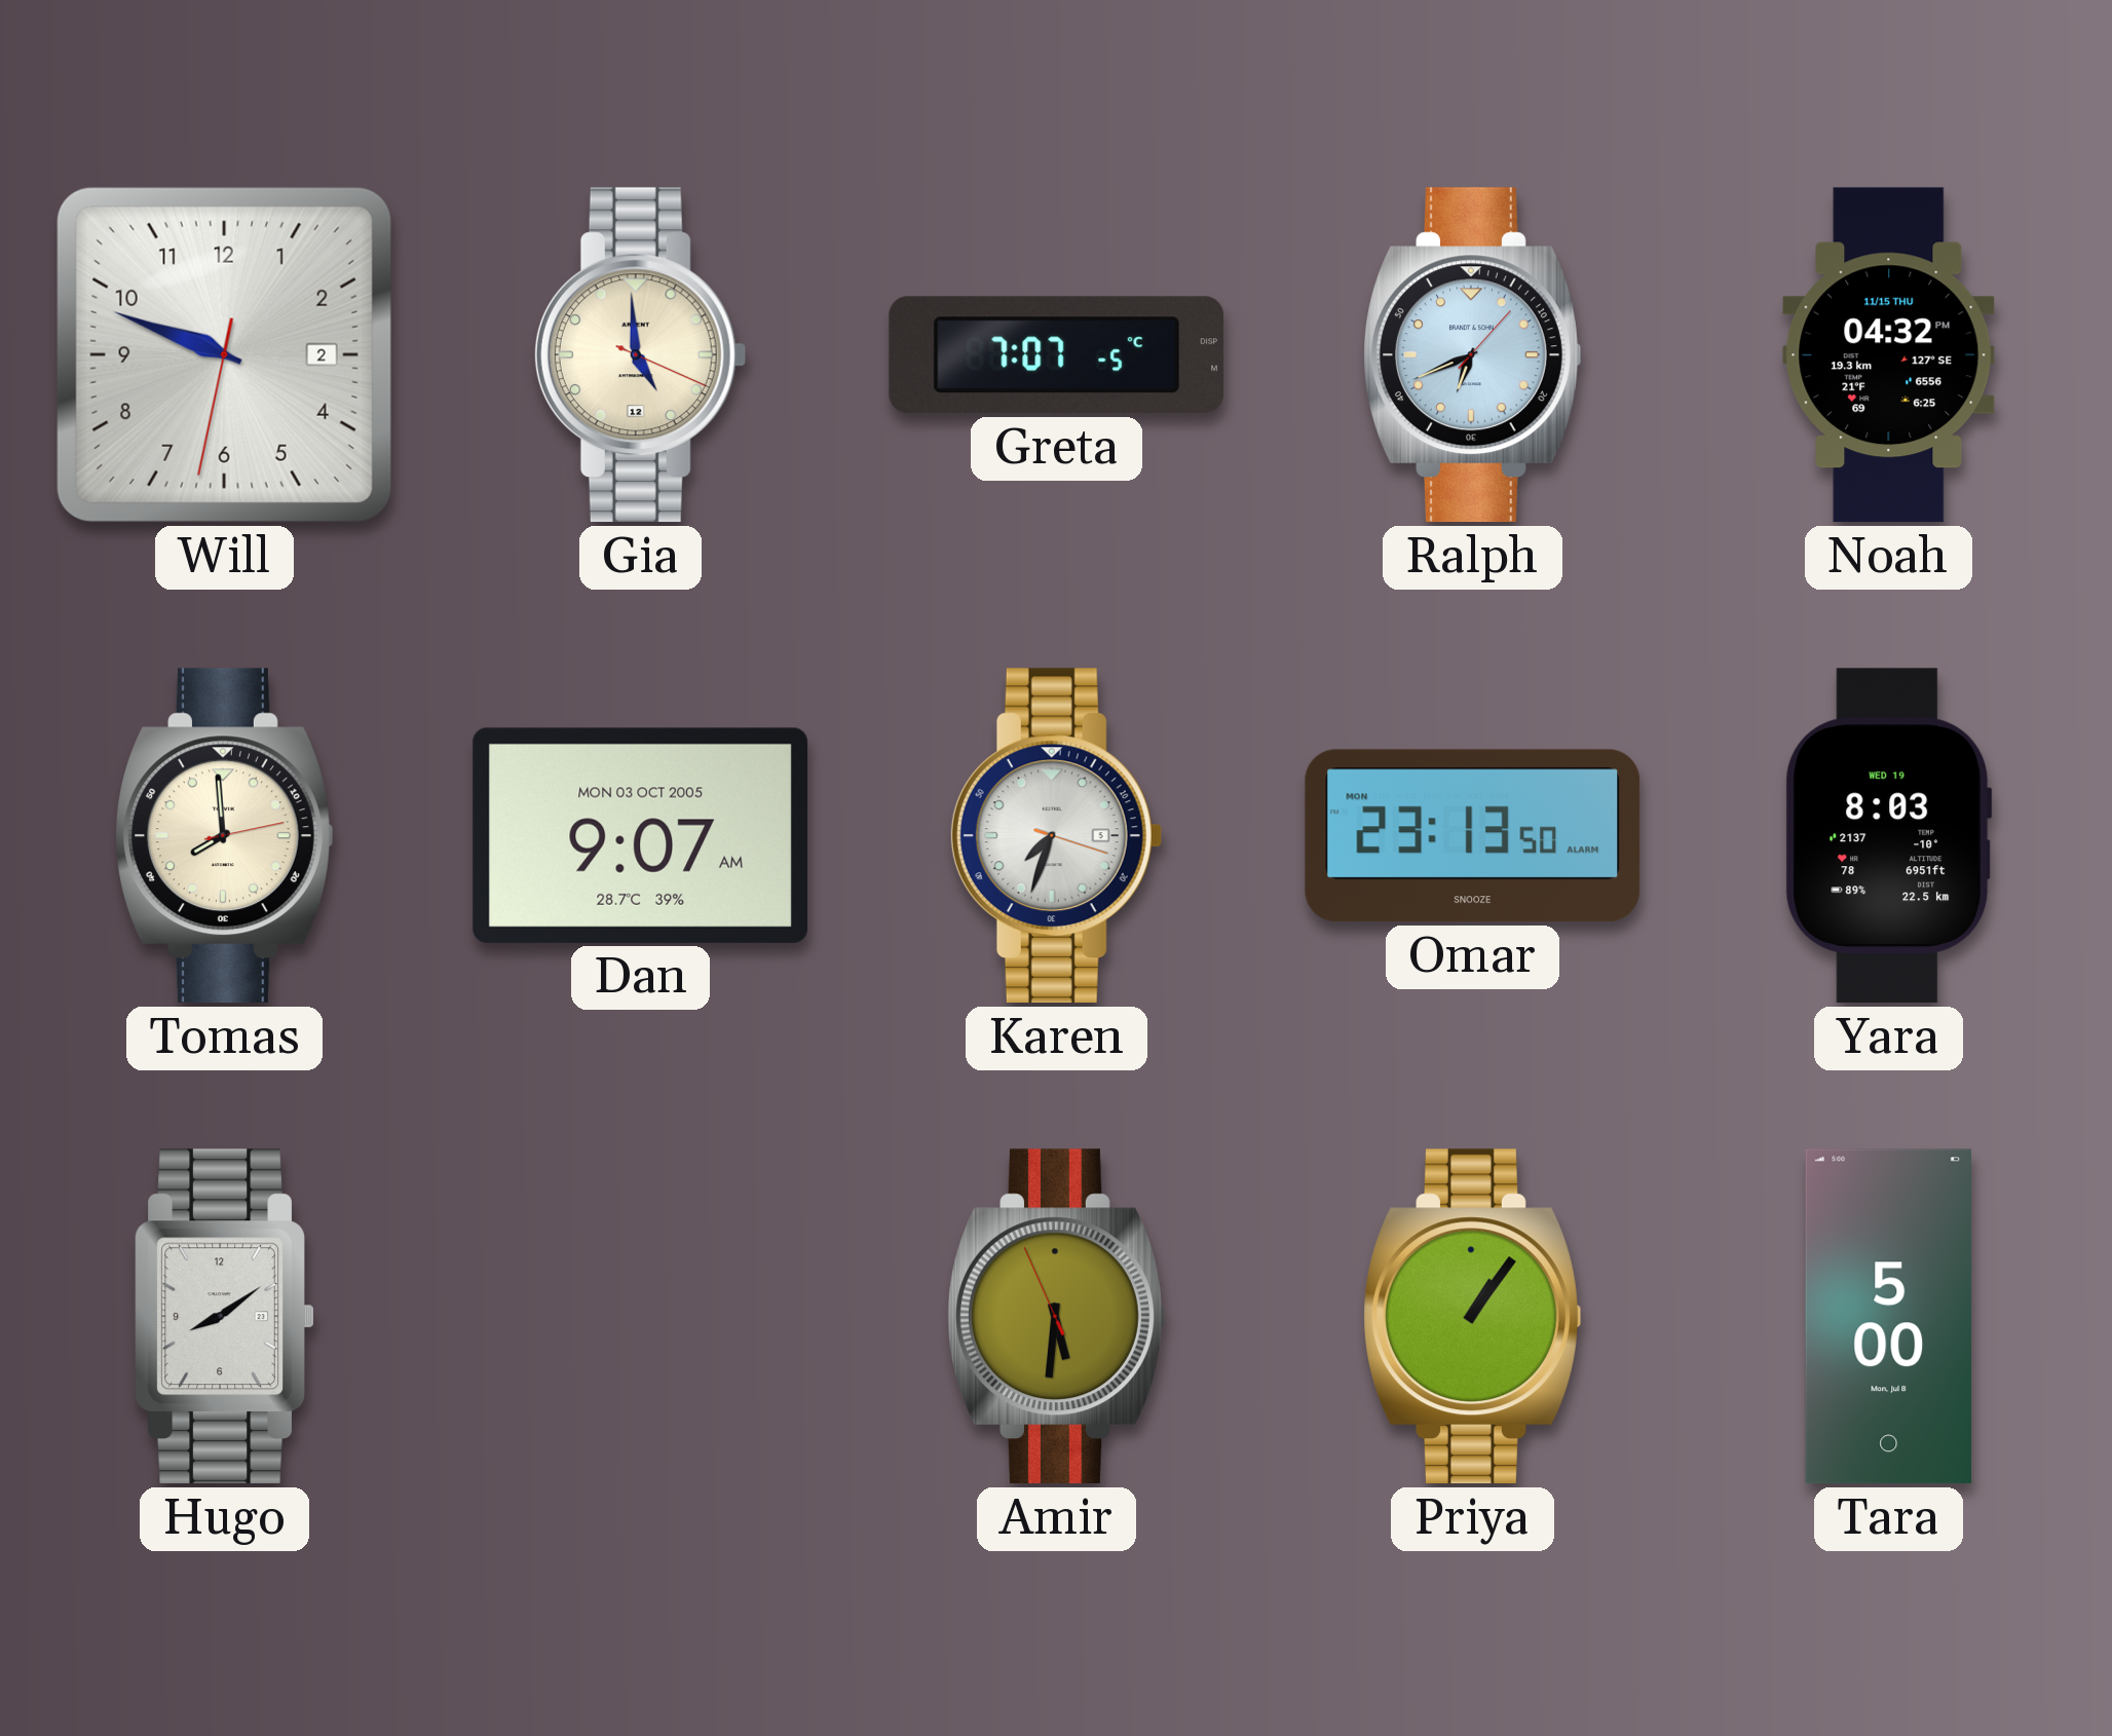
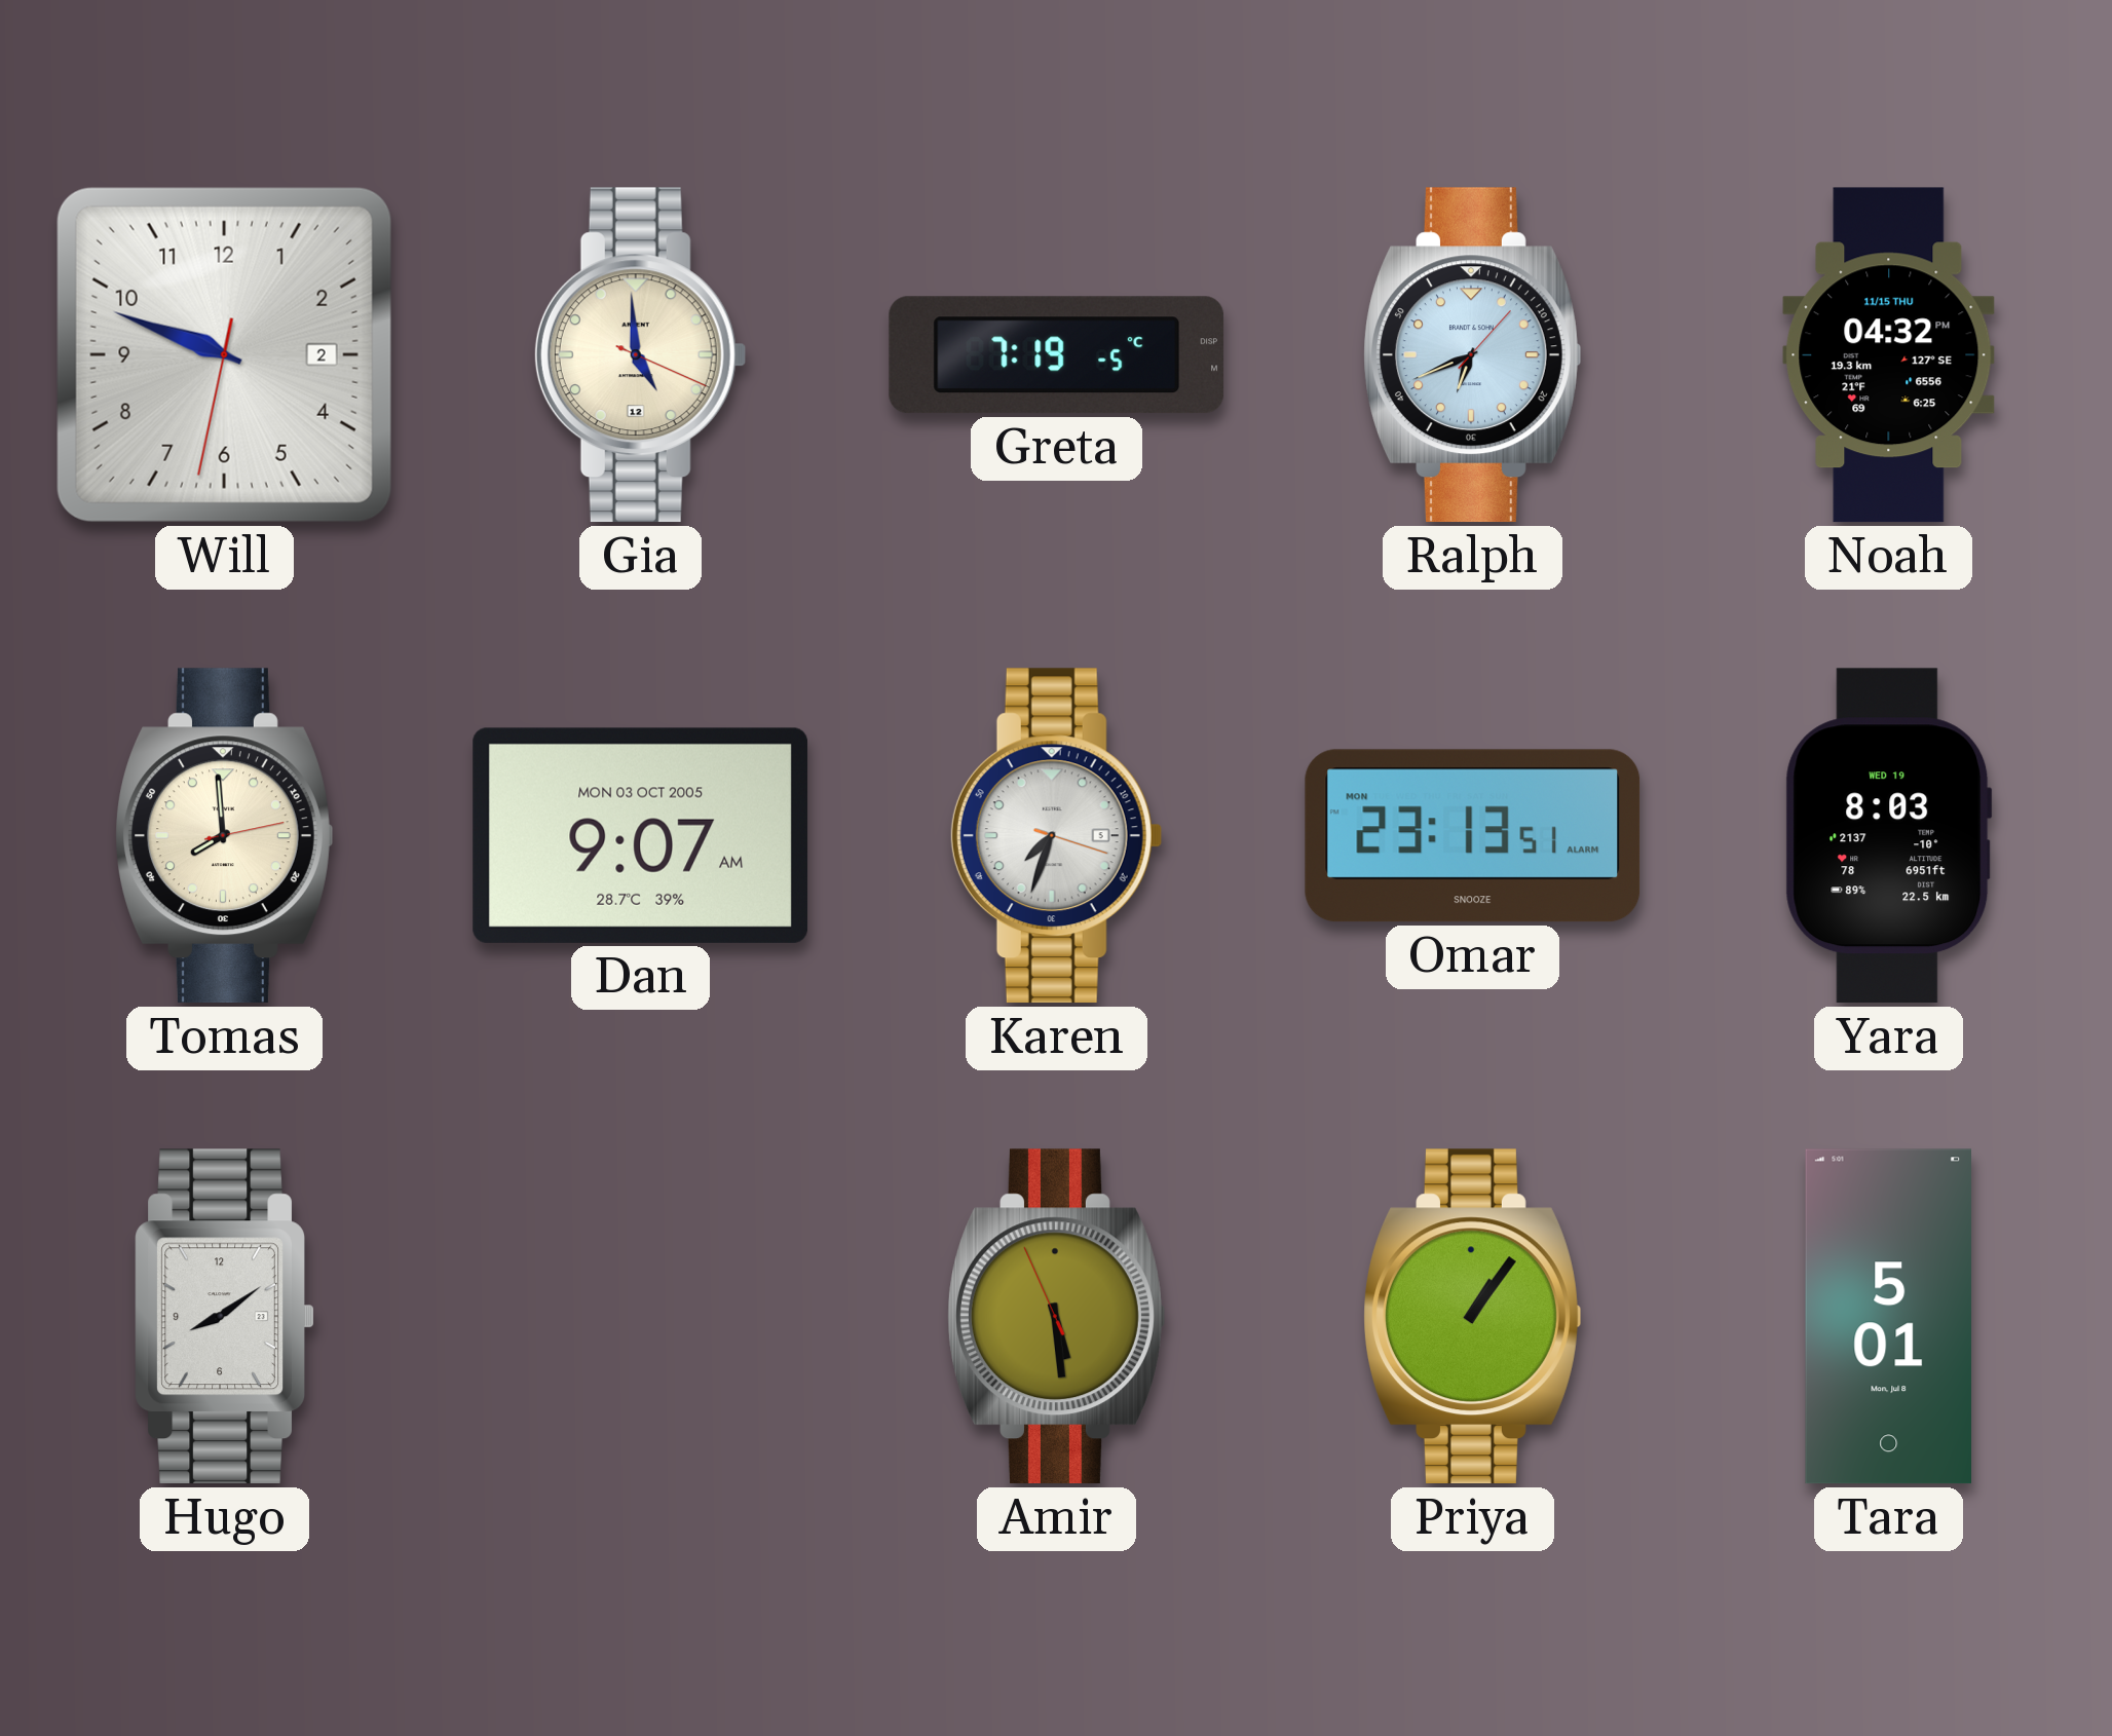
Greta: 7:07 -> 7:19 (1057, 355)
Omar: 23:13:50 -> 23:13:51 (1473, 836)
Amir: 5:30 -> 5:28 (1057, 1317)
Tara: 5:00 -> 5:01 (1888, 1317)
